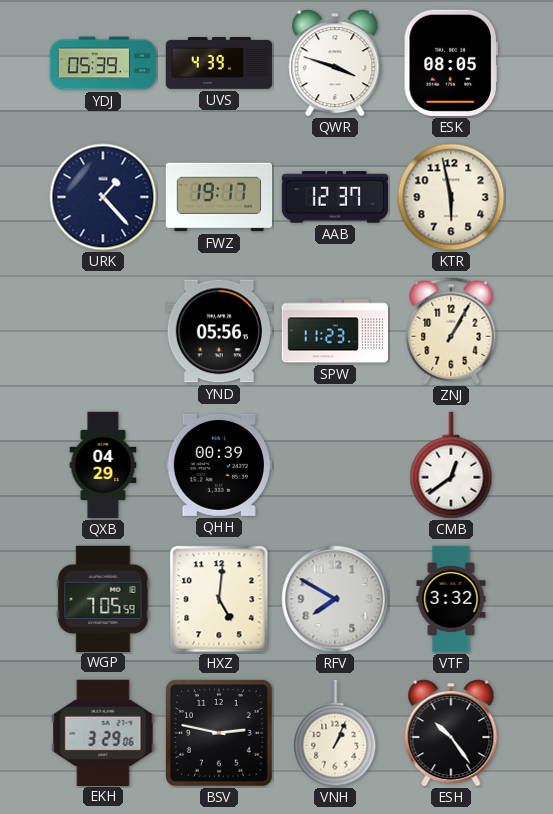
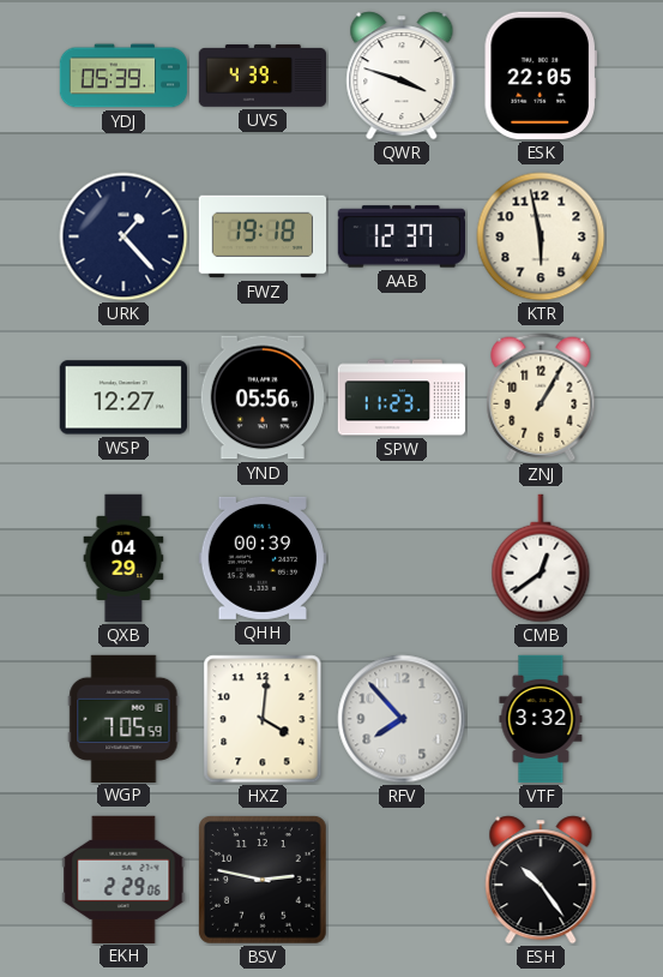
ESK: 08:05 -> 22:05 (541, 76)
FWZ: 19:17 -> 19:18 (263, 236)
WSP: none -> 12:27 (122, 397)
HXZ: 5:01 -> 4:01 (263, 719)
RFV: 7:50 -> 7:53 (402, 719)
EKH: 3:29 -> 2:29 (123, 879)
VNH: 1:04 -> none (335, 733)
